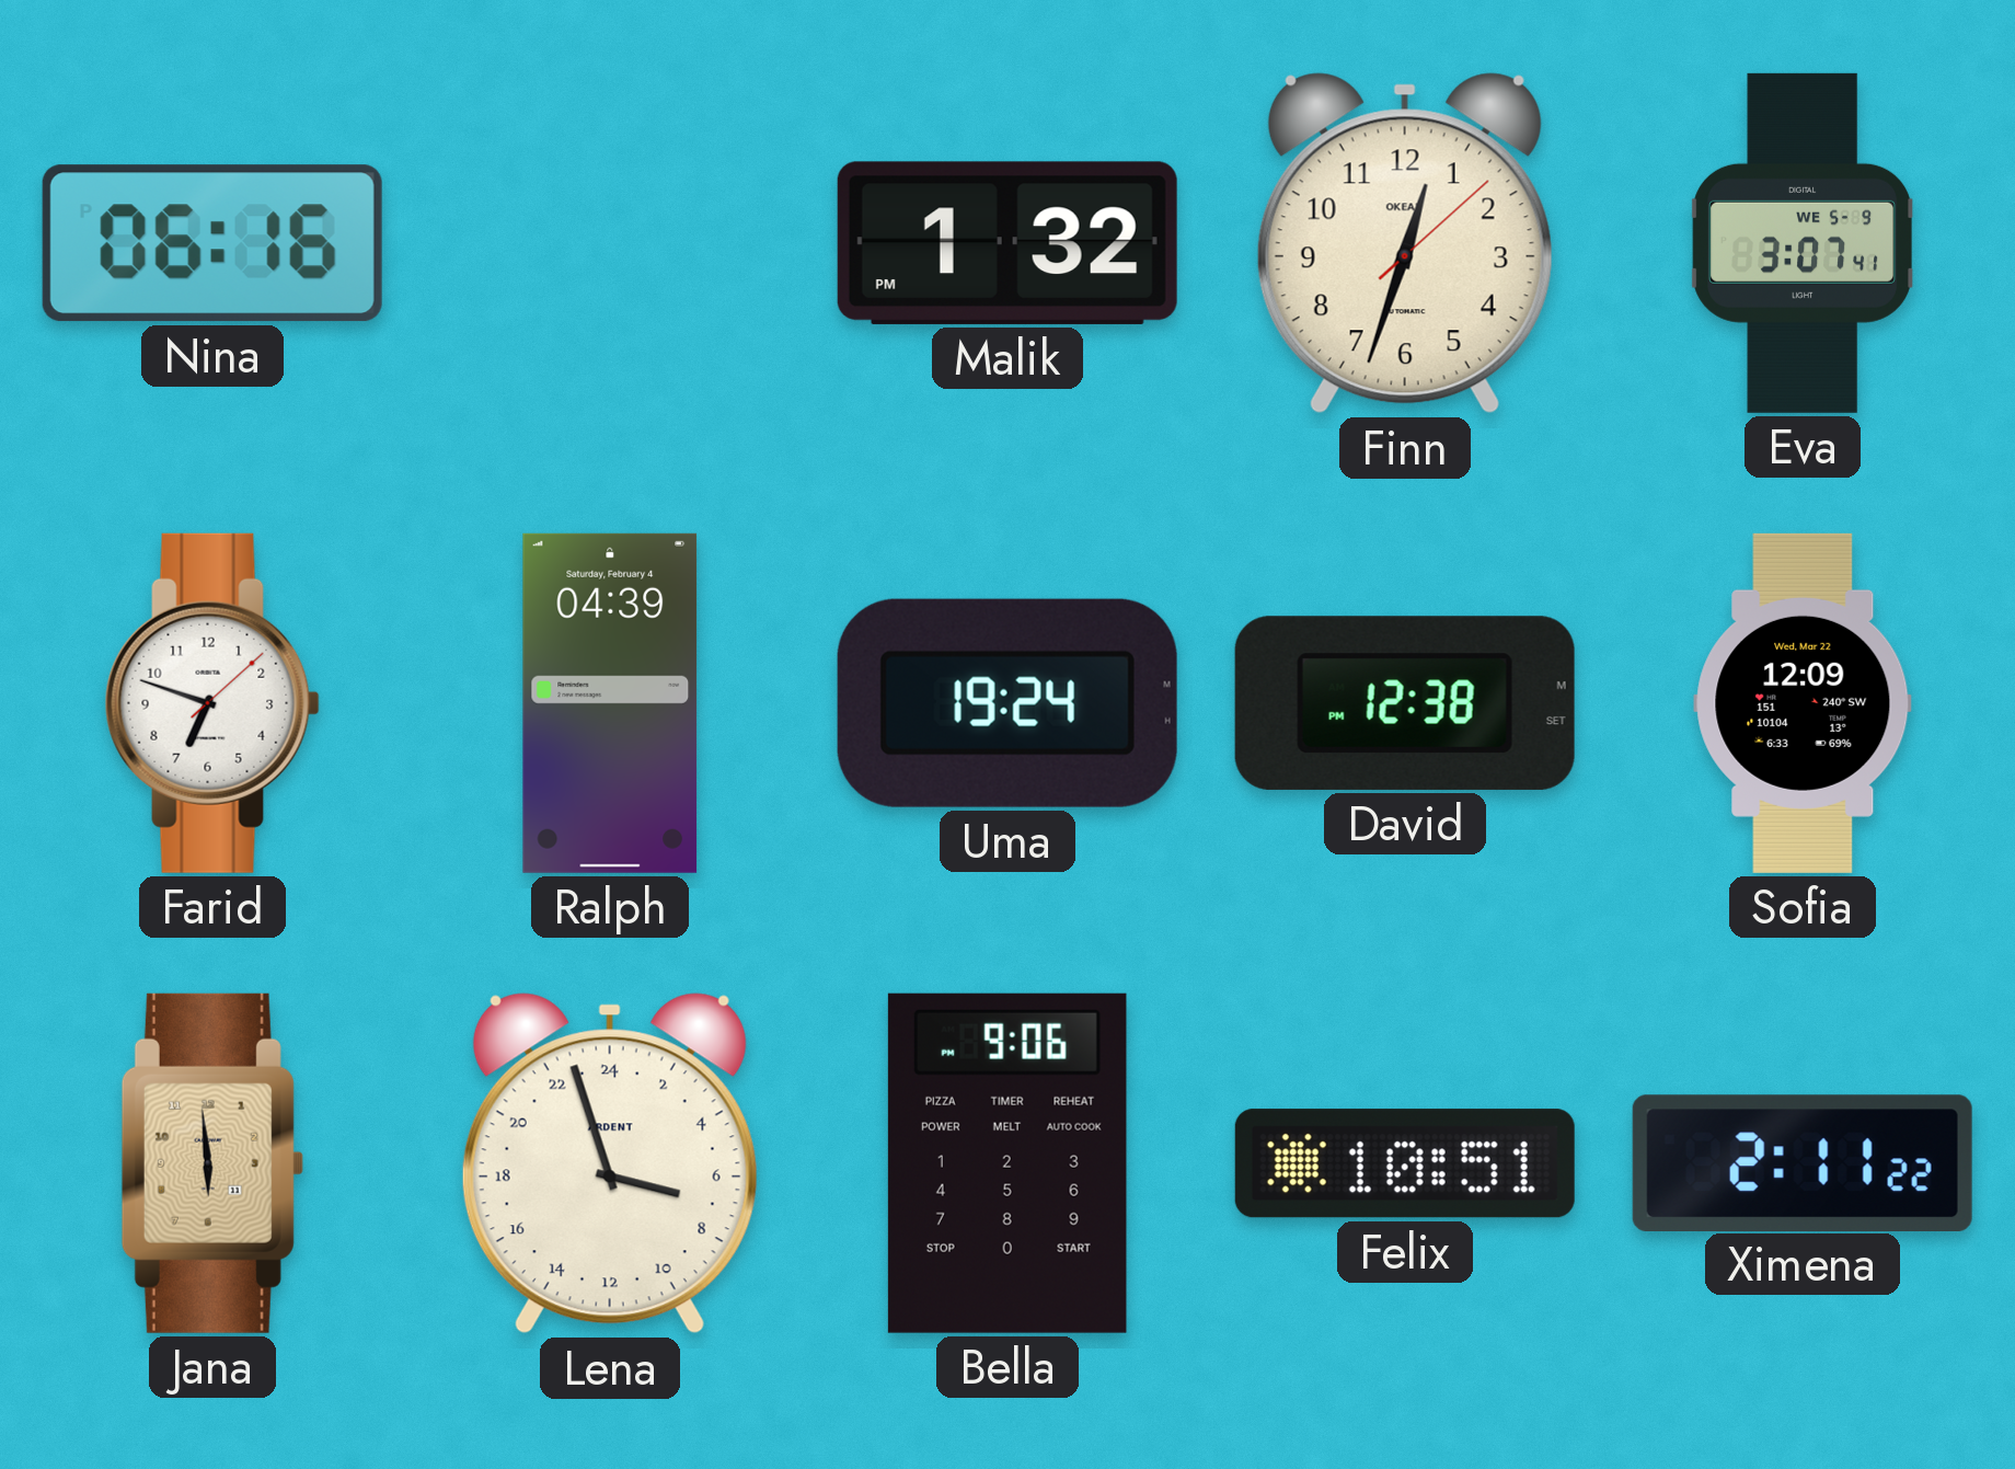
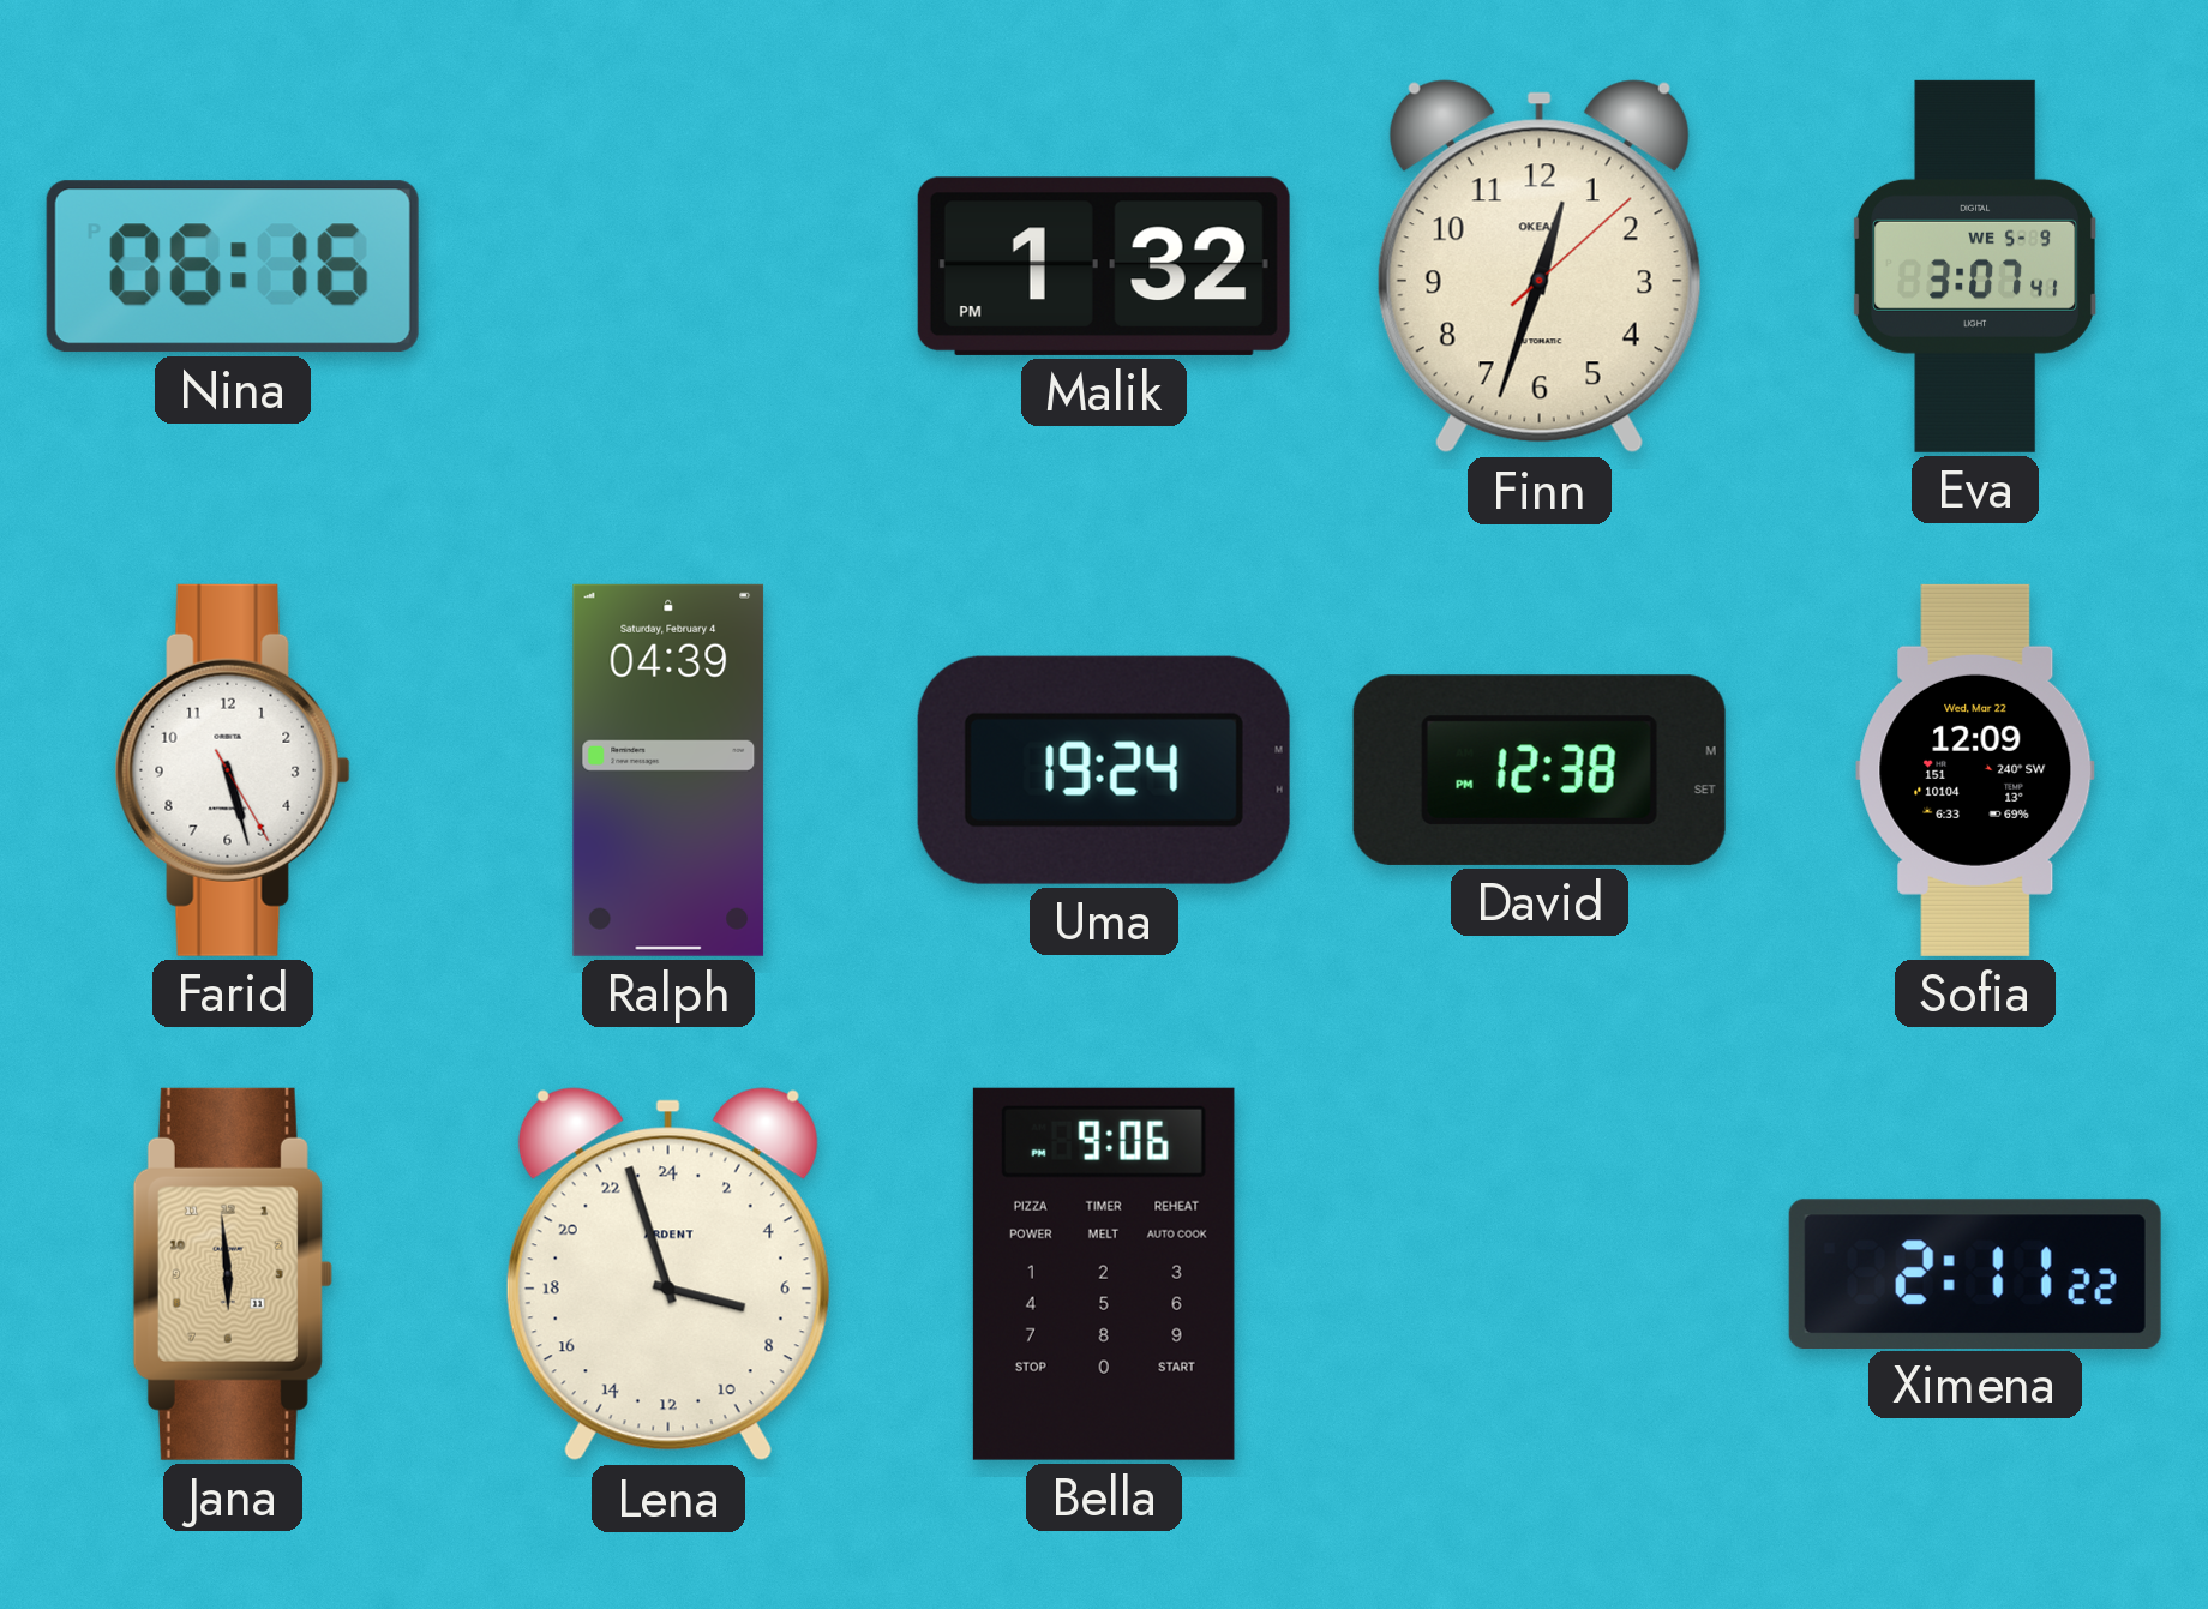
Farid: 6:48 -> 5:27 (233, 770)
Felix: 10:51 -> none (1405, 1163)
